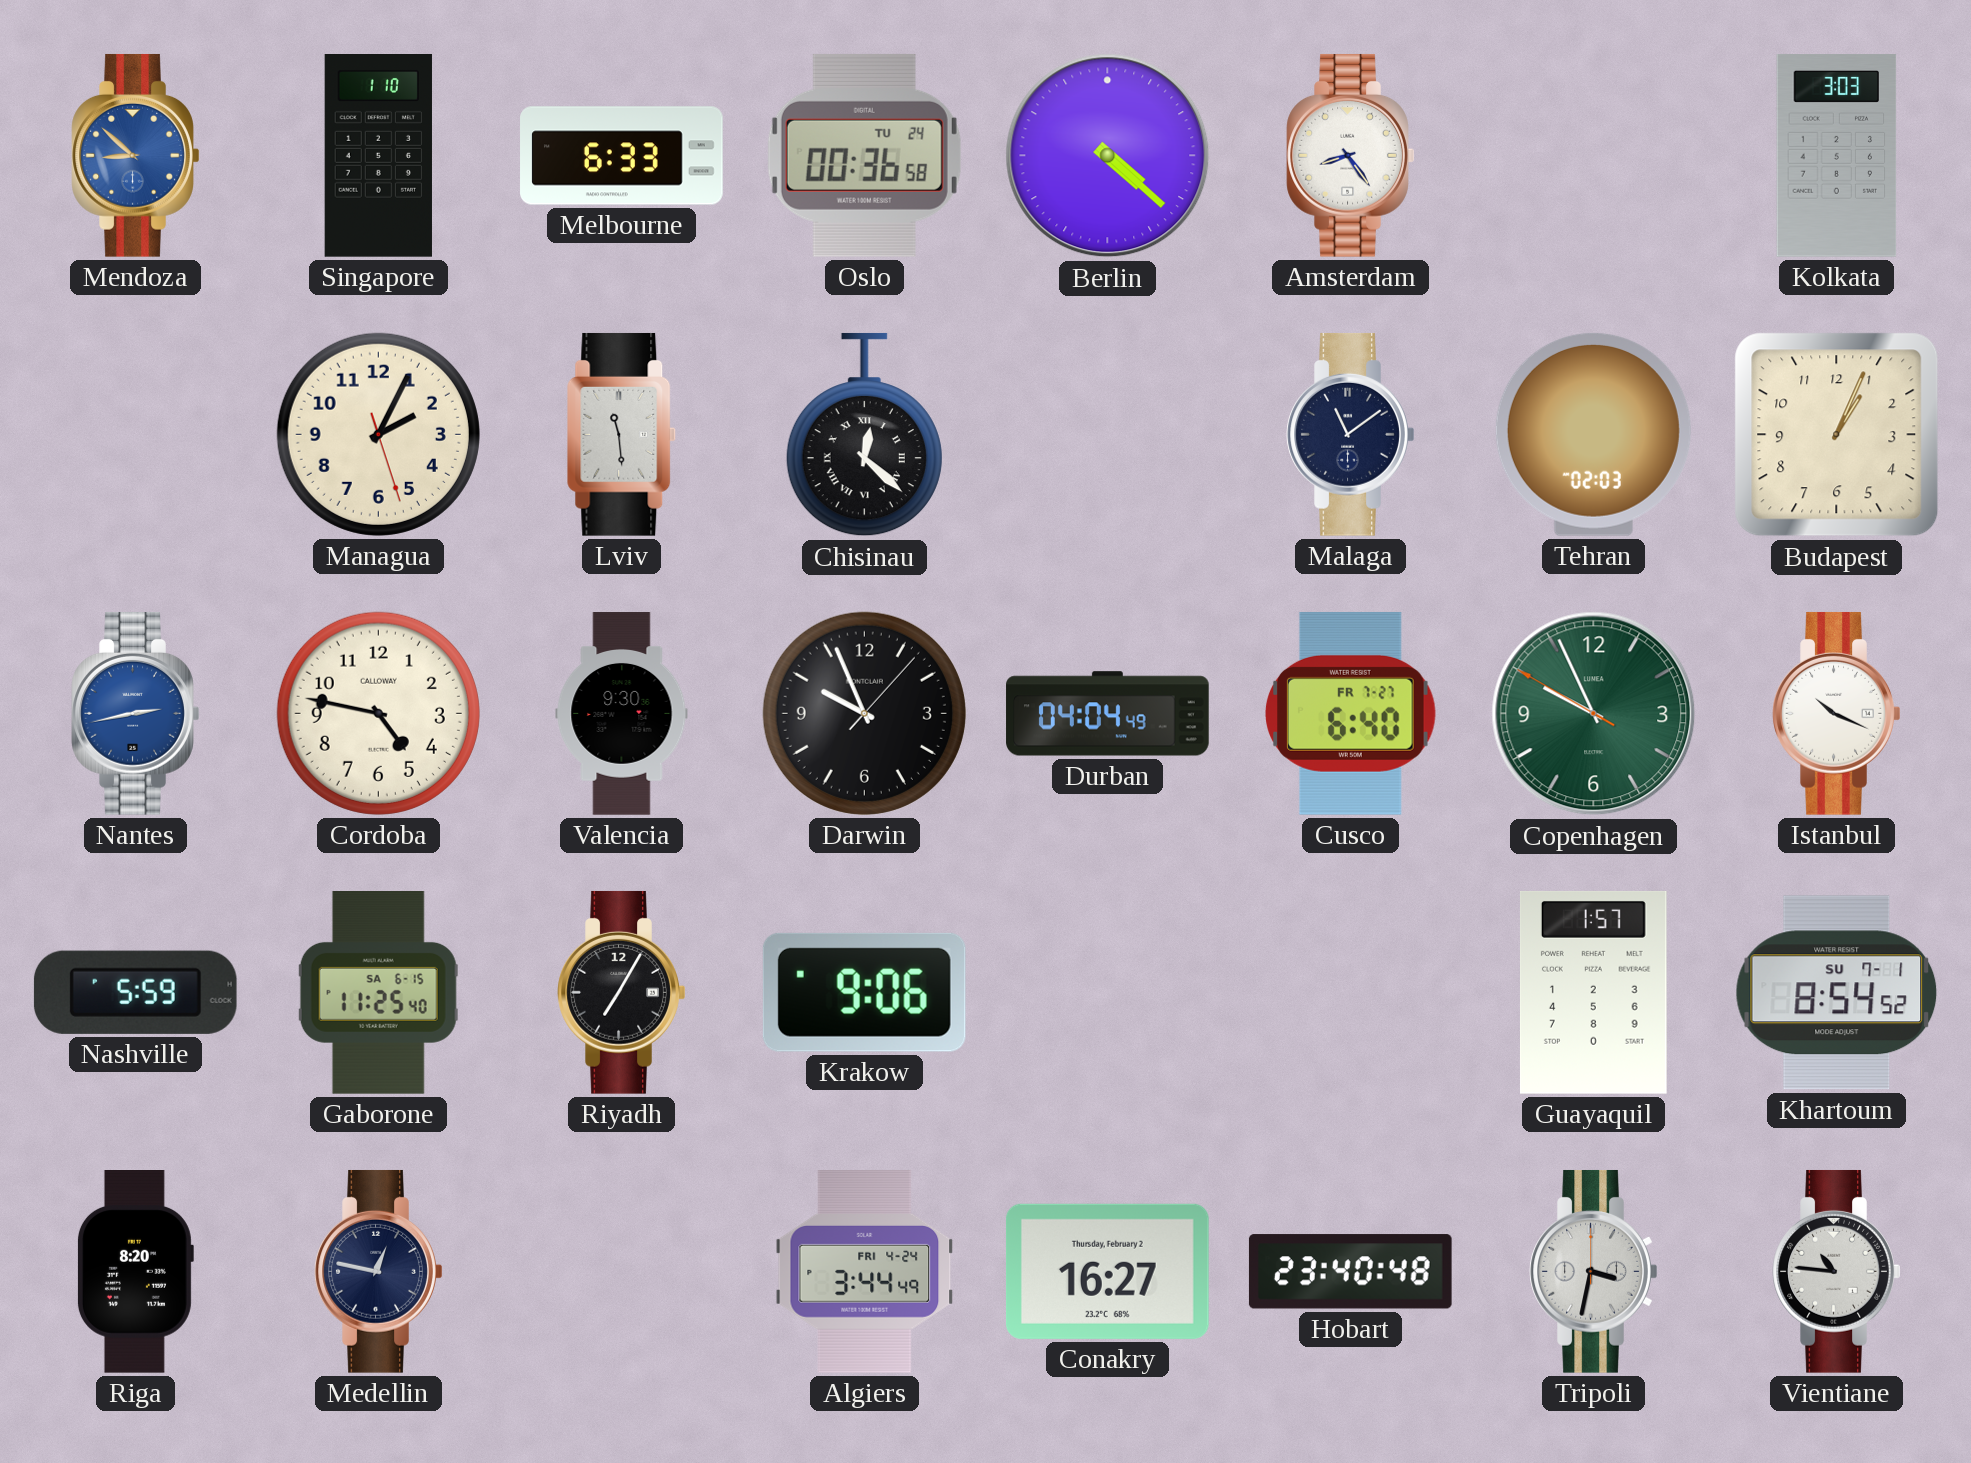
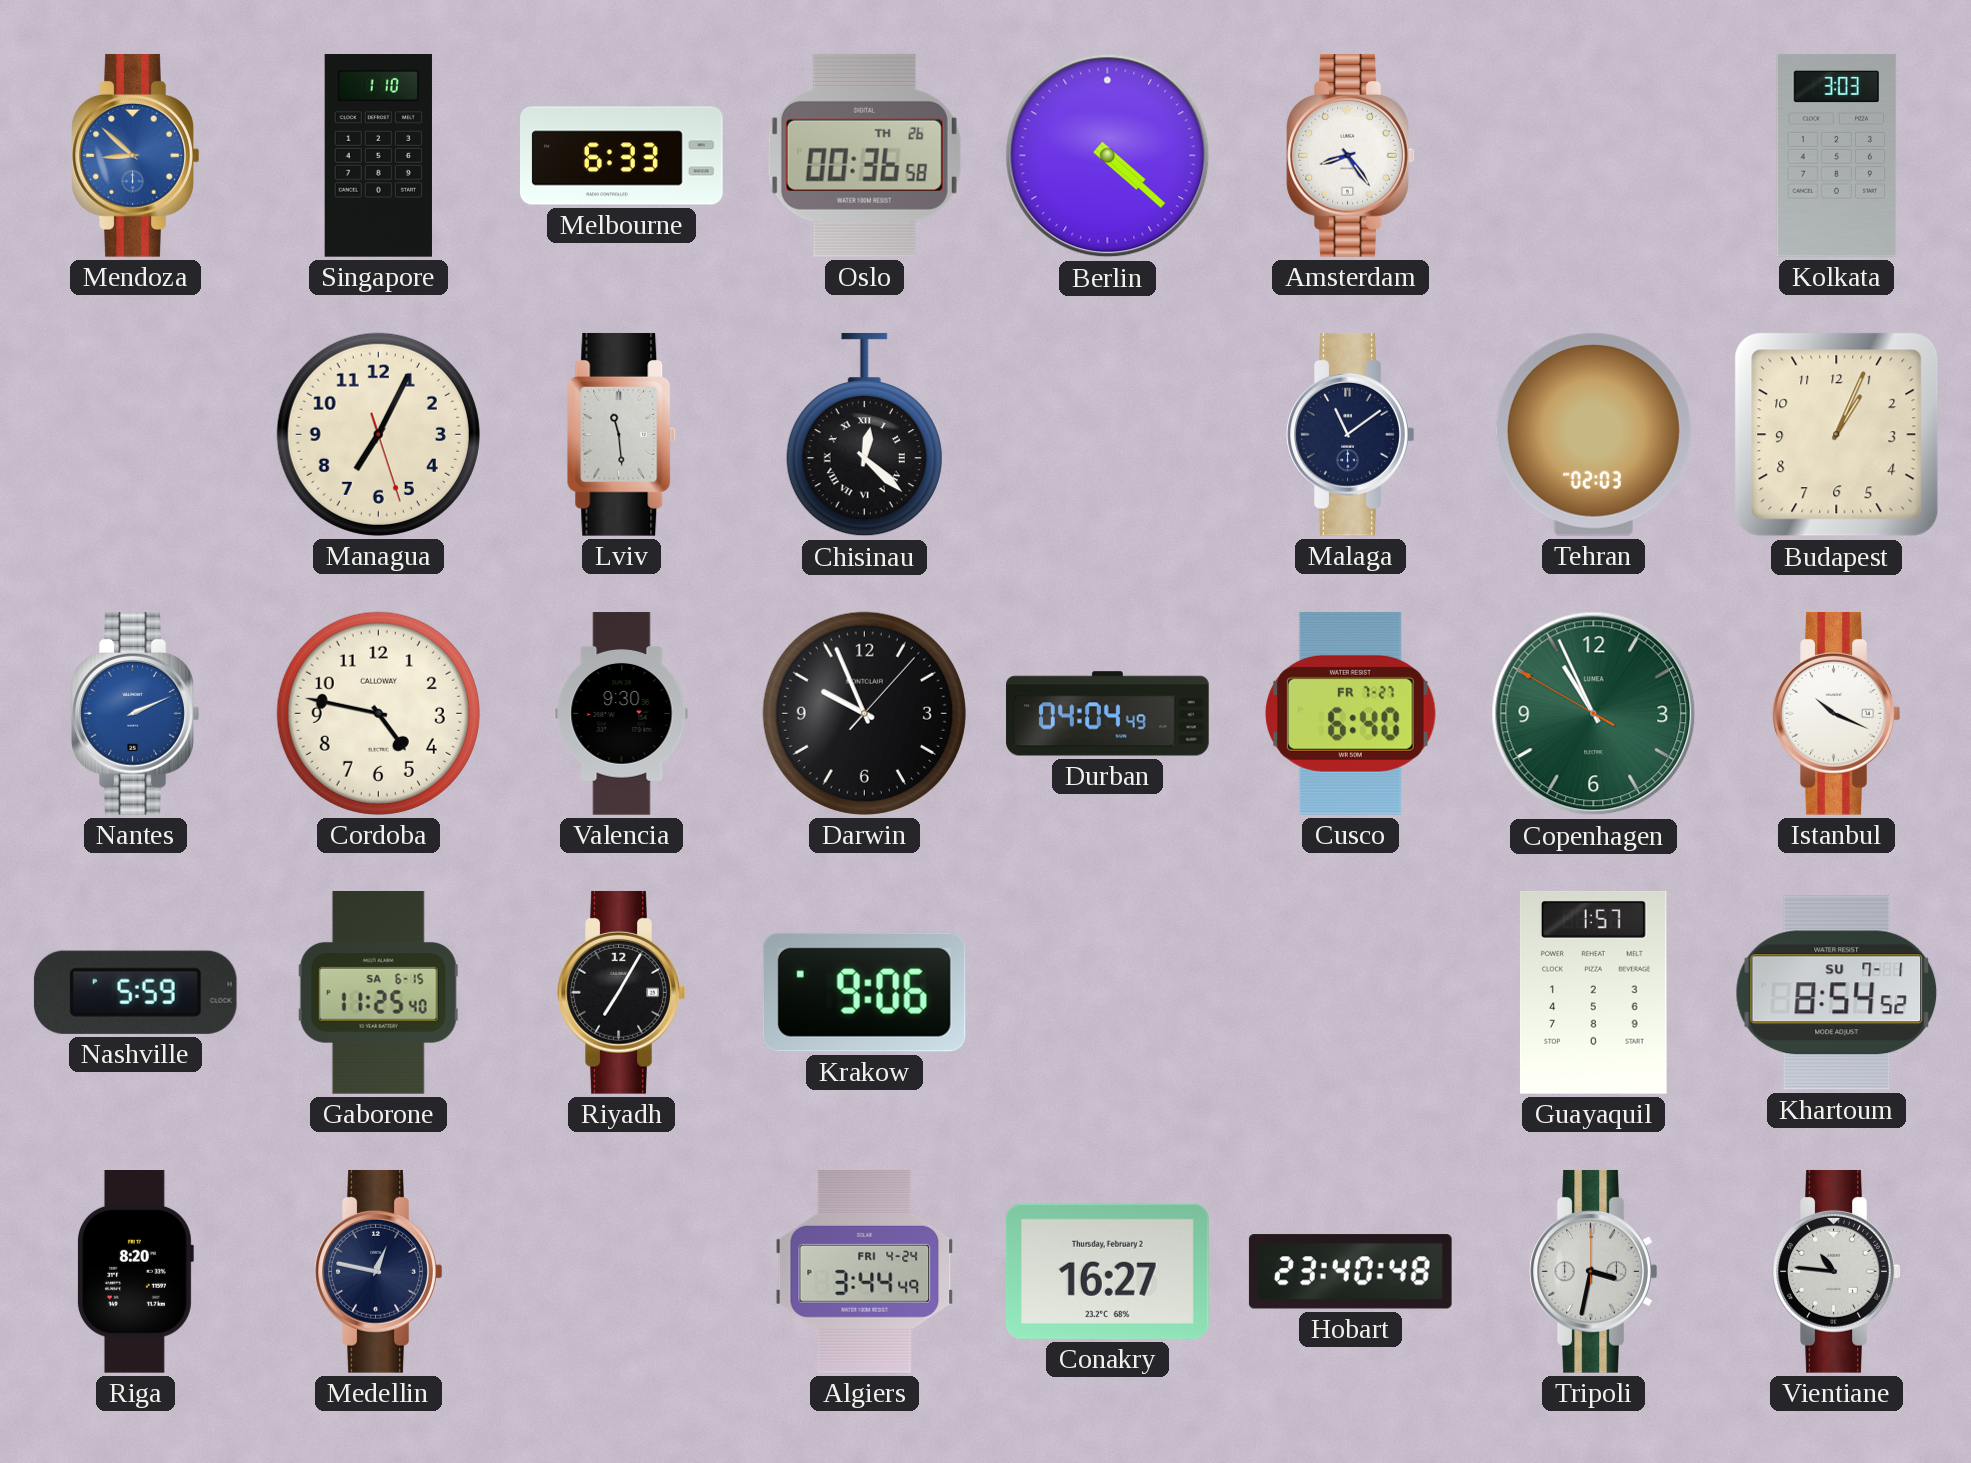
Oslo date: TU 24 -> TH 26 (864, 155)
Managua: 2:04 -> 7:04 (378, 434)
Nantes: 2:43 -> 2:11 (136, 713)
Copenhagen: 9:55 -> 10:55 (1594, 714)
